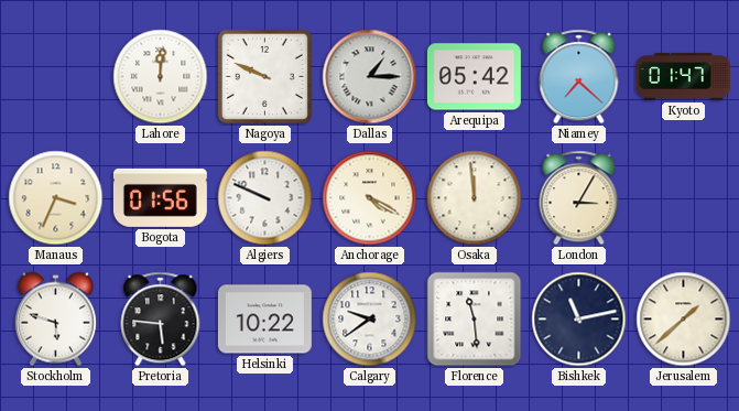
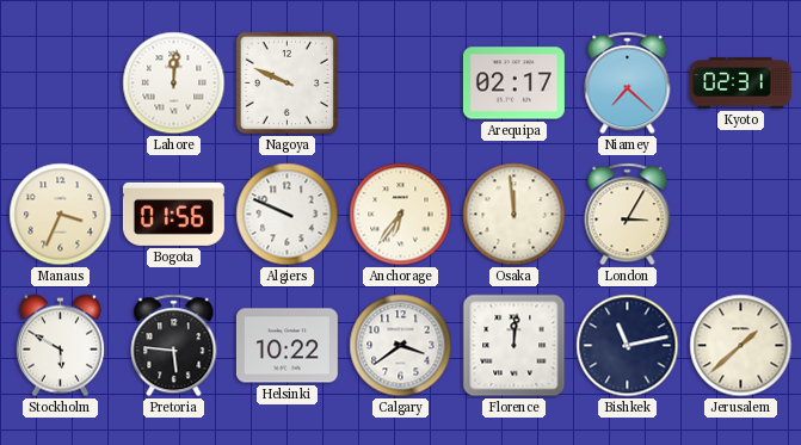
Dallas: 1:15 -> none (370, 77)
Arequipa: 05:42 -> 02:17 (513, 84)
Kyoto: 01:47 -> 02:31 (740, 84)
Anchorage: 4:20 -> 6:36 (401, 215)
Stockholm: 5:48 -> 5:50 (60, 346)
Calgary: 9:39 -> 3:39 (401, 346)
Florence: 11:29 -> 12:01 (515, 346)
